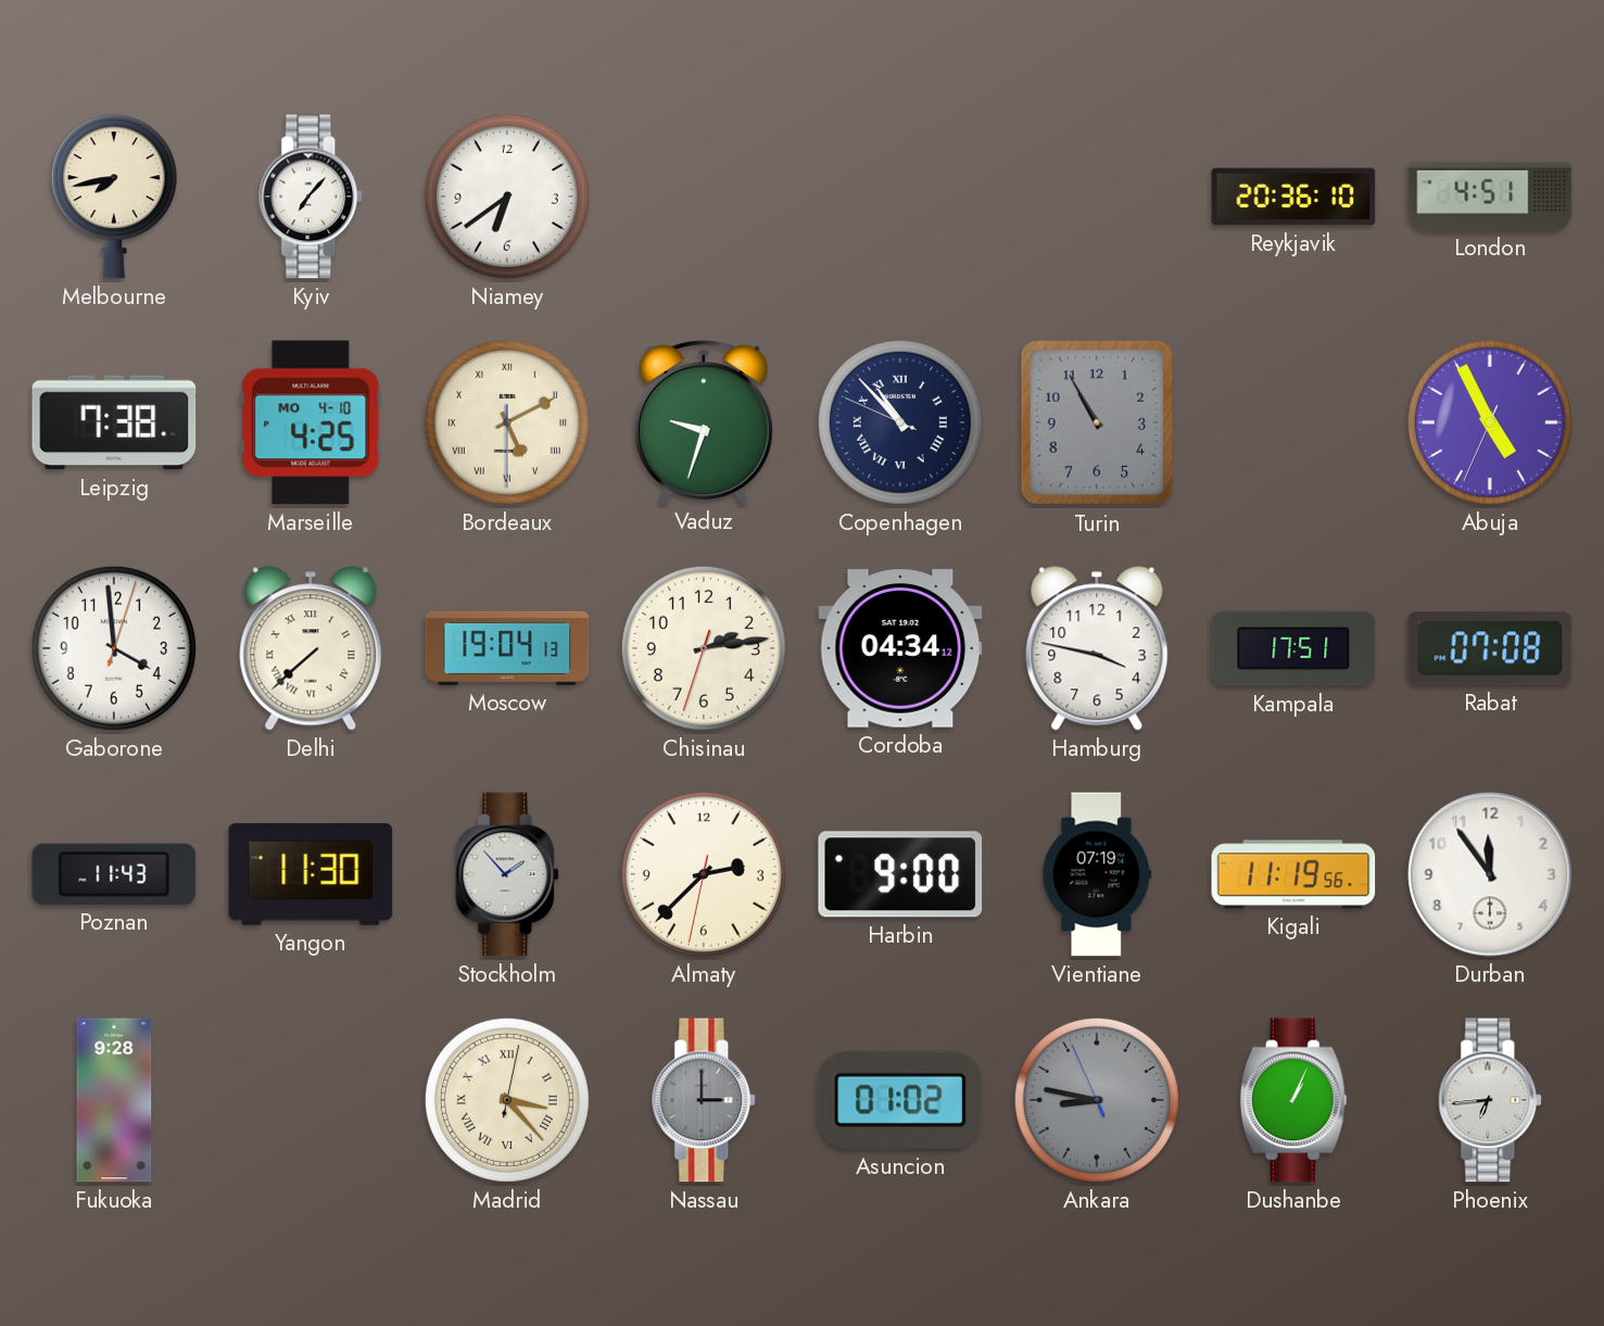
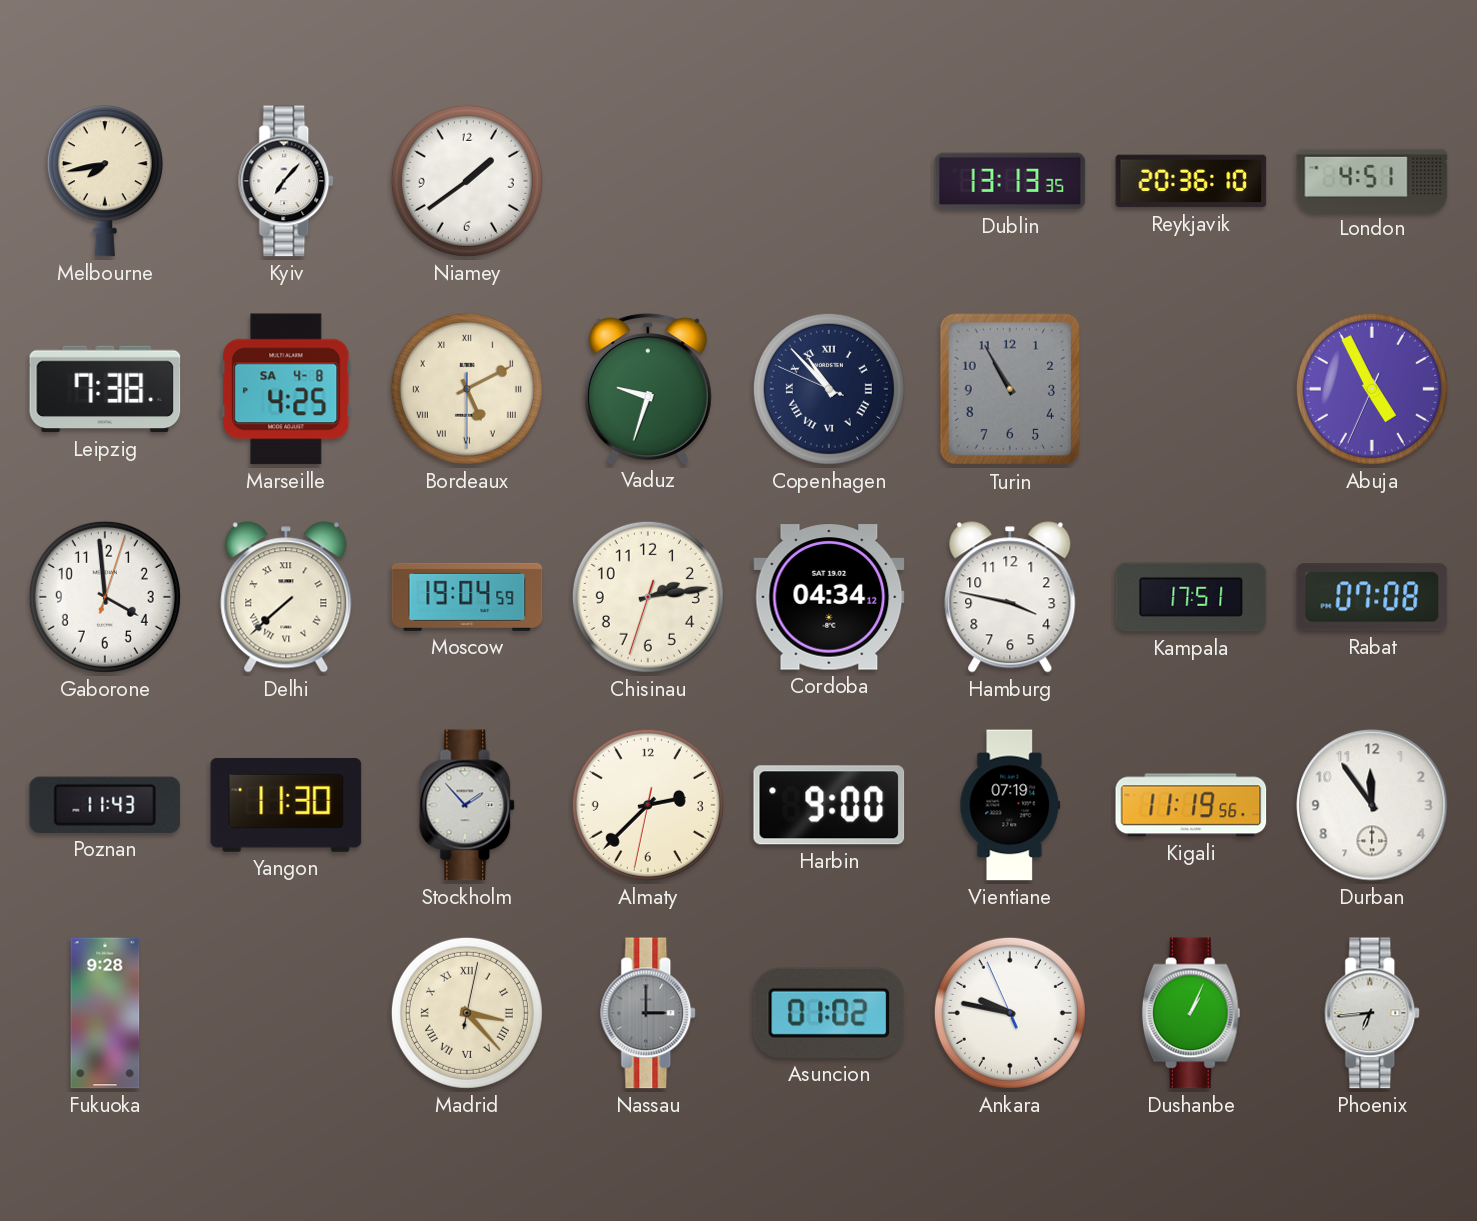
Niamey: 6:39 -> 1:39 (467, 181)
Dublin: none -> 13:13 (1010, 181)
Marseille date: MO 4-10 -> SA 4-8 (286, 389)
Moscow: 19:04:13 -> 19:04:59 (467, 597)
Ankara: 8:46 -> 9:46 (1010, 1013)
Ankara dial: grey -> white (1010, 1013)
